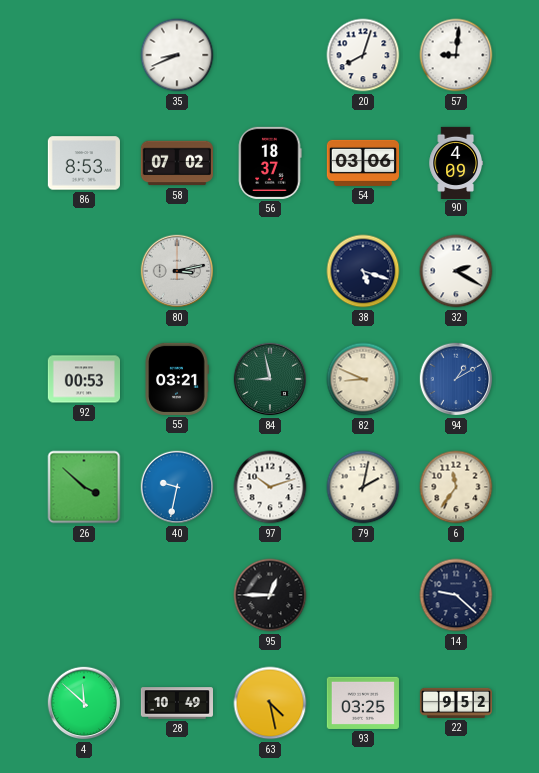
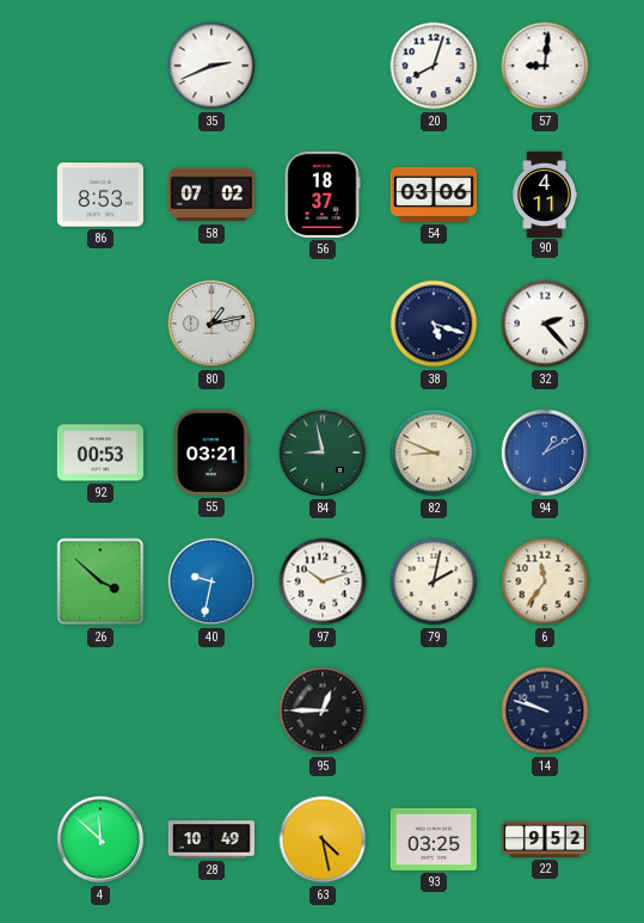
35: 8:41 -> 2:41 (211, 66)
90: 4:09 -> 4:11 (544, 193)
80: 3:13 -> 1:13 (211, 324)
32: 2:20 -> 2:23 (545, 324)
14: 9:22 -> 9:48 (545, 710)
